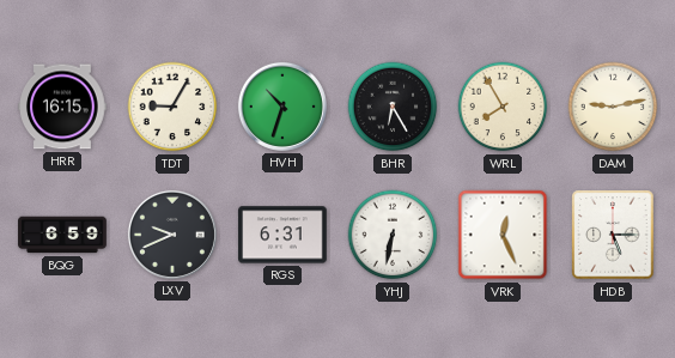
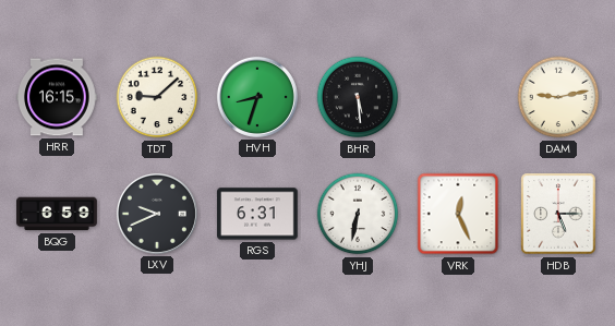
TDT: 9:05 -> 9:08 (157, 97)
HVH: 10:33 -> 8:33 (257, 97)
BHR: 6:25 -> 5:29 (358, 97)
WRL: 7:55 -> none (503, 107)
